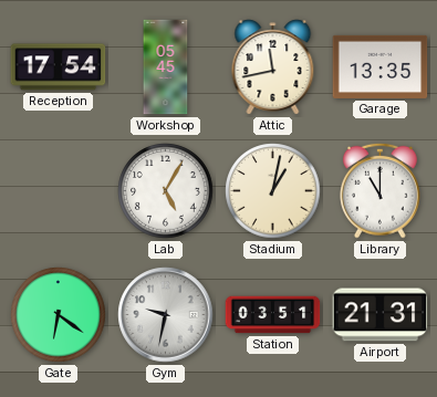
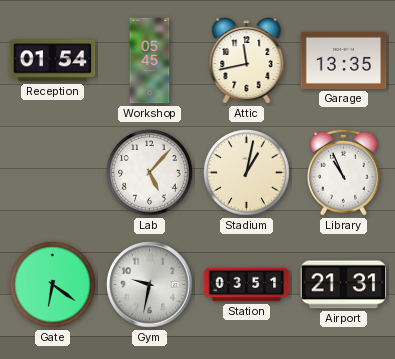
Reception: 17:54 -> 01:54 (53, 61)
Lab: 5:05 -> 5:07 (150, 173)
Library: 11:00 -> 10:56 (343, 172)
